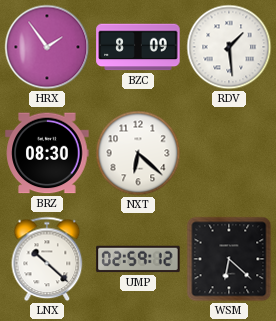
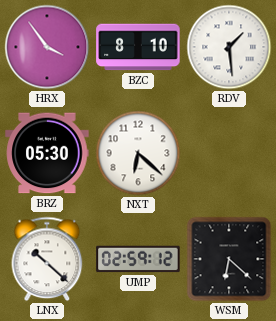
HRX: 1:54 -> 3:54 (47, 47)
BZC: 8:09 -> 8:10 (138, 47)
BRZ: 08:30 -> 05:30 (47, 153)
